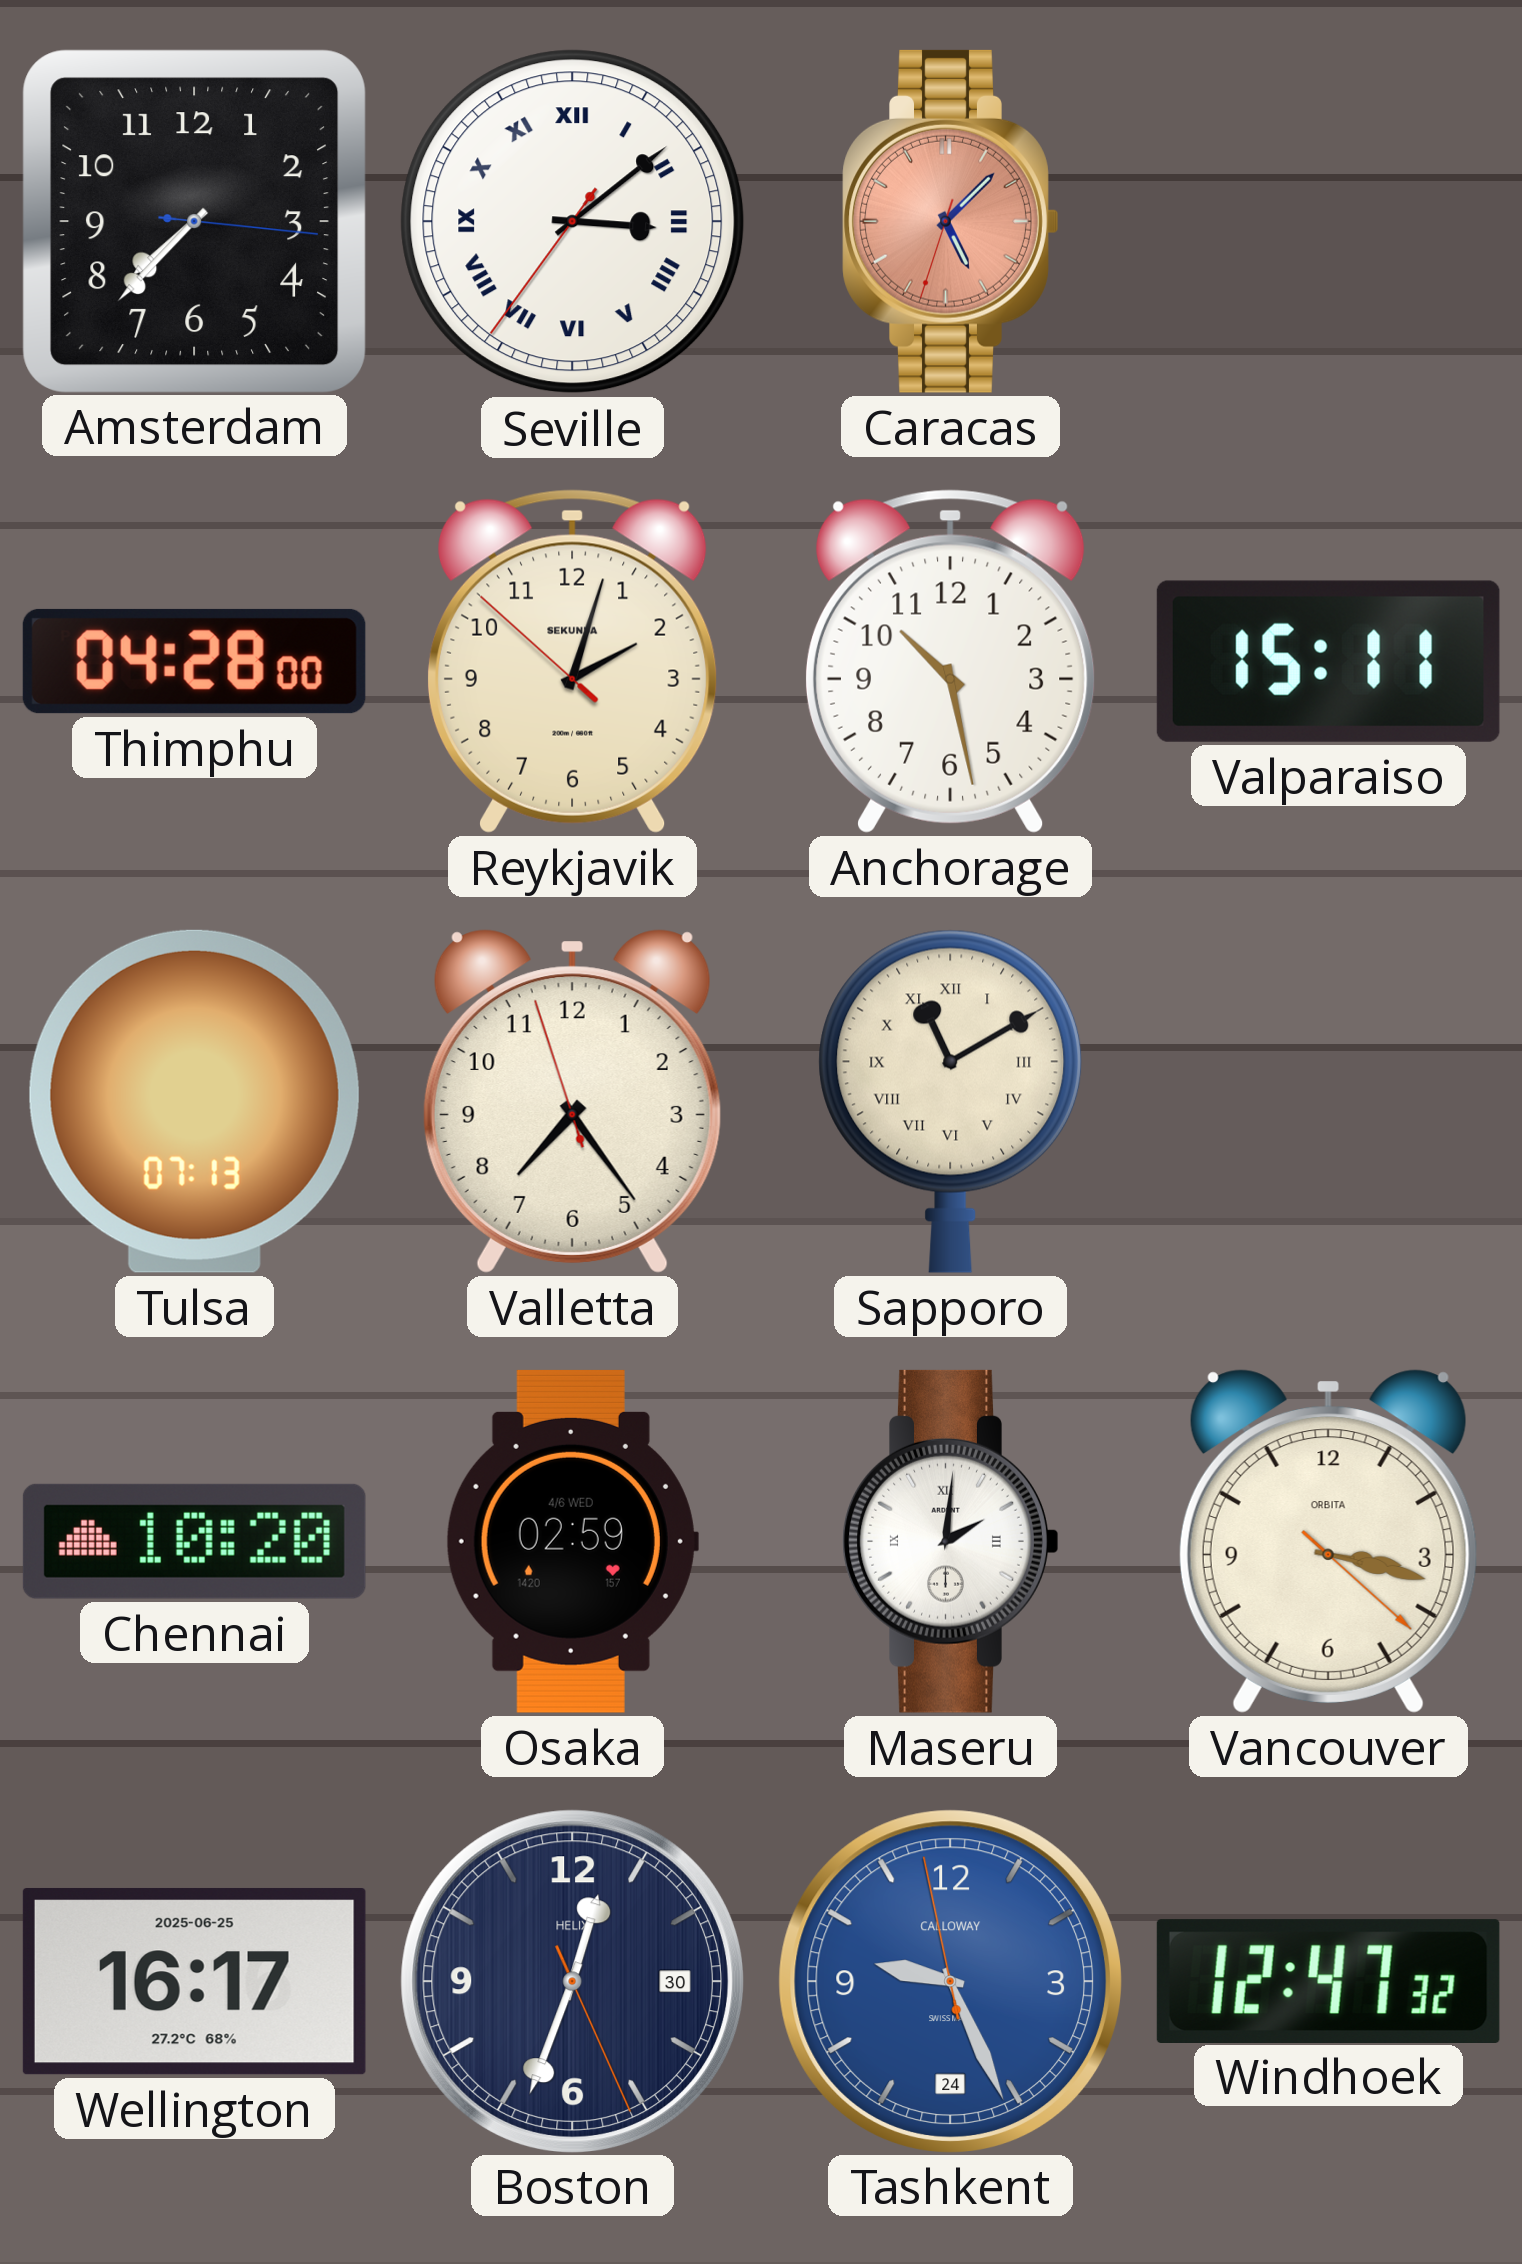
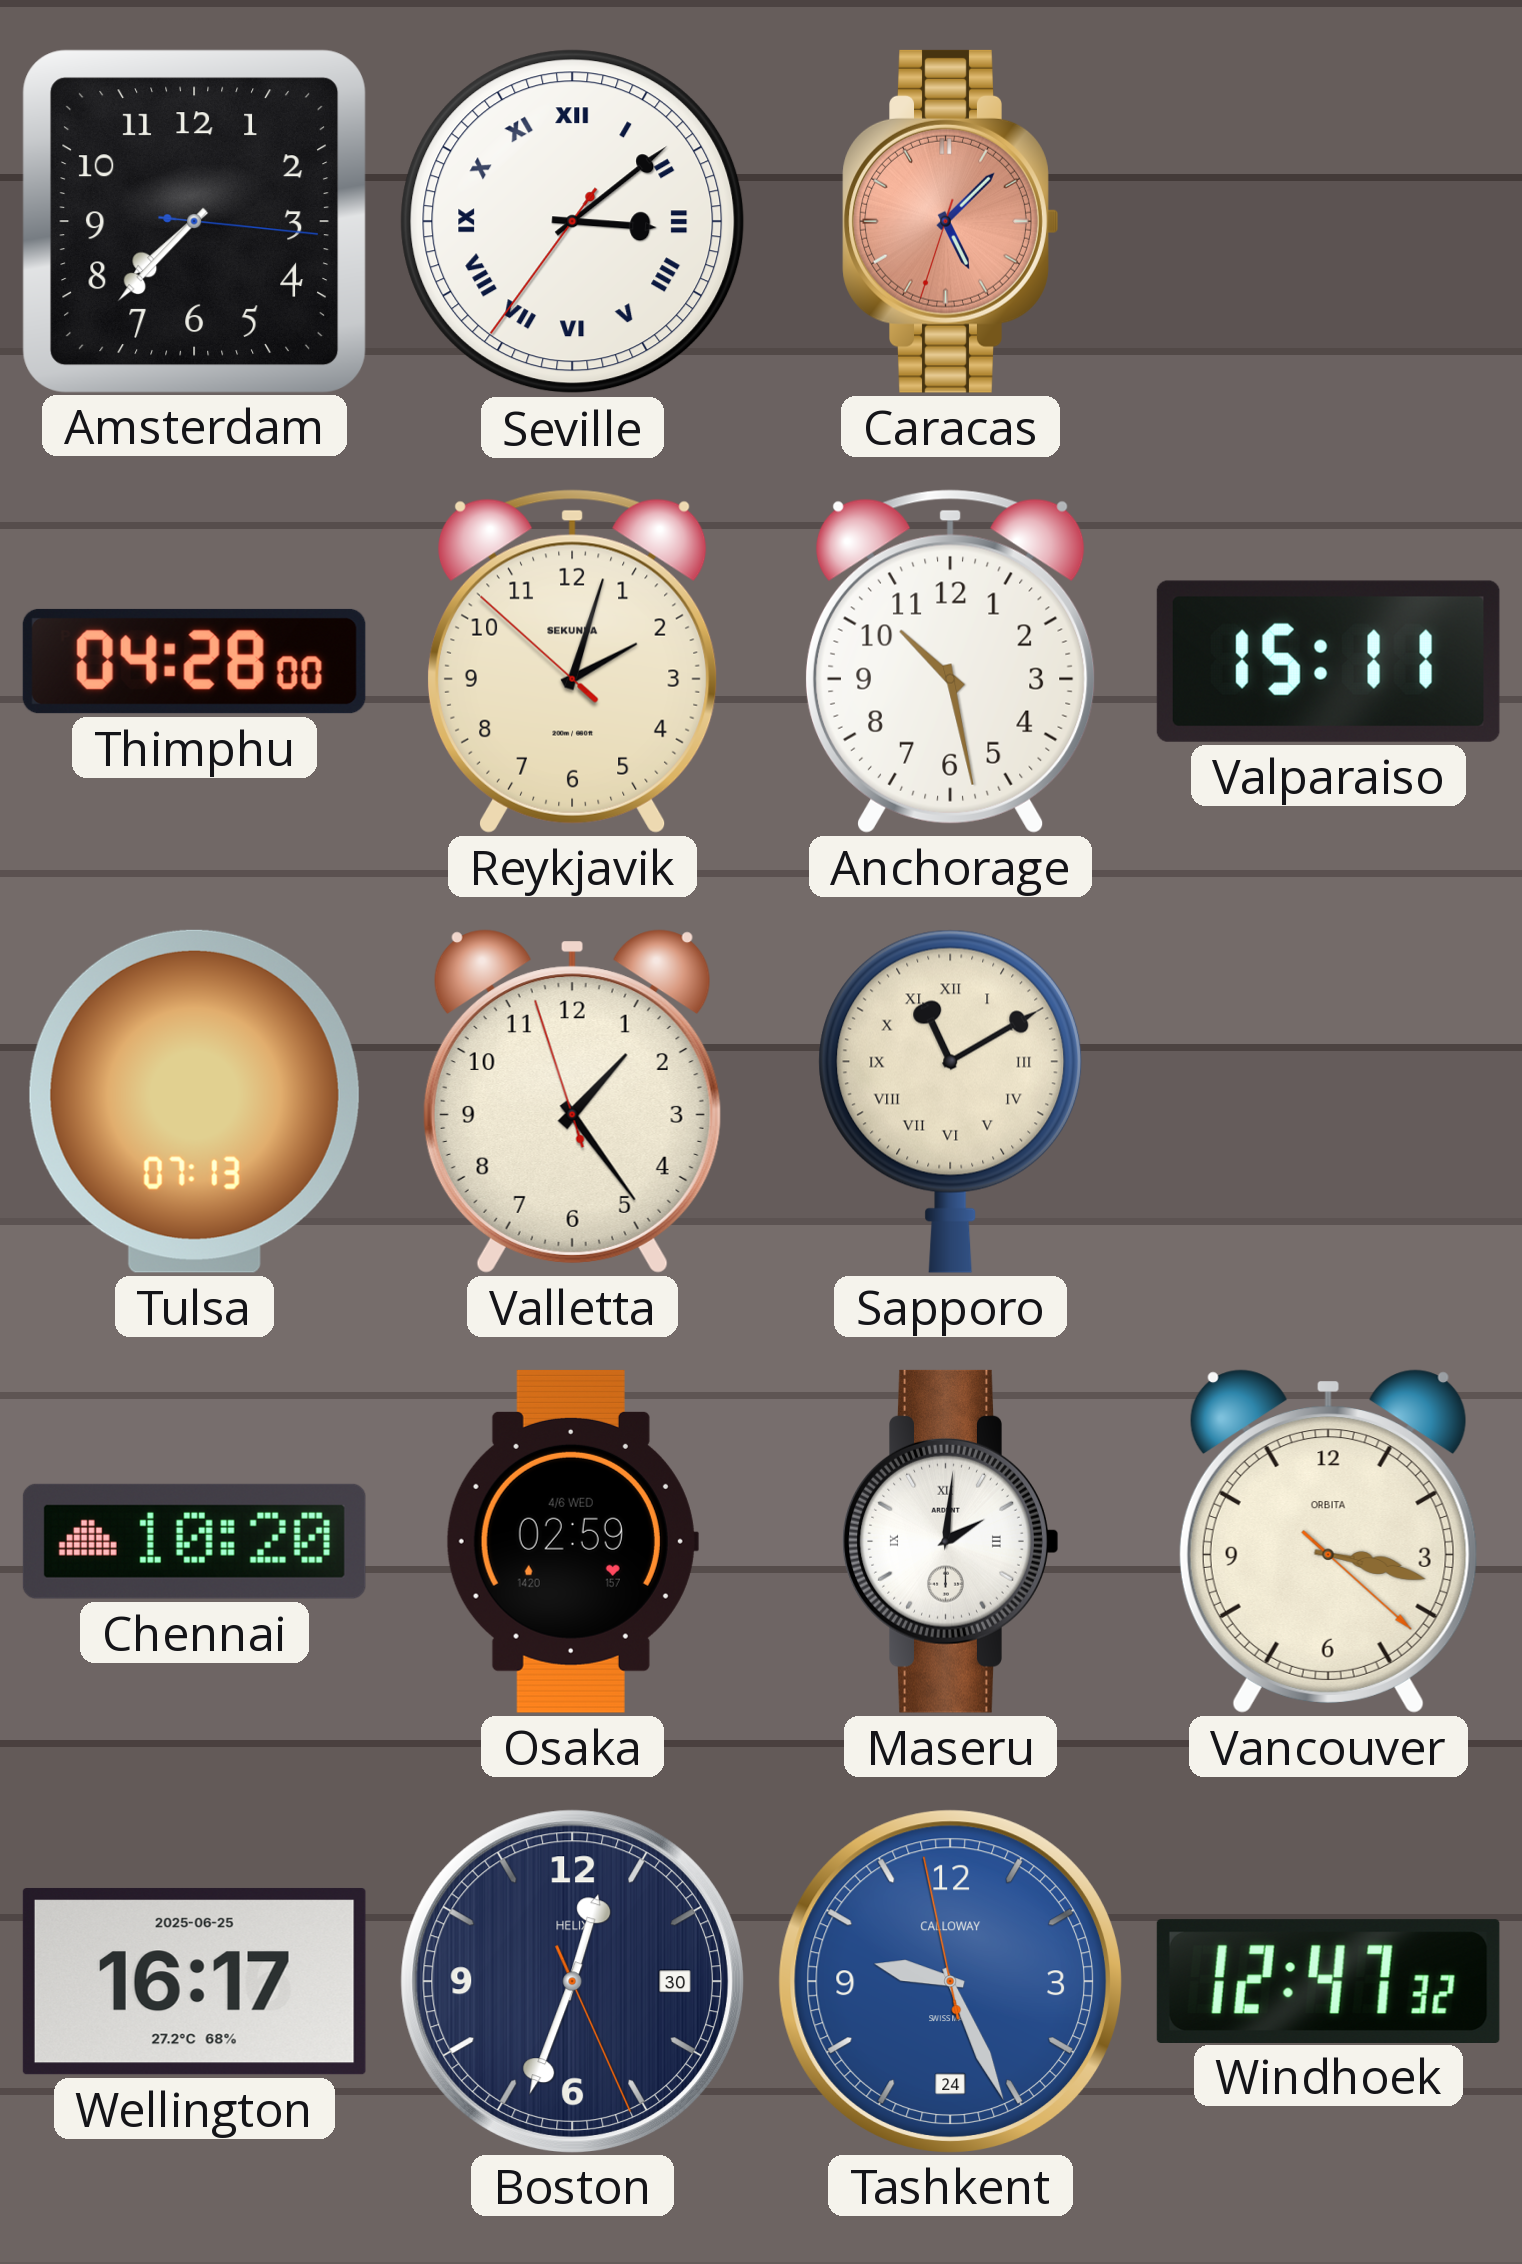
Valletta: 7:23 -> 1:23 (572, 1101)
